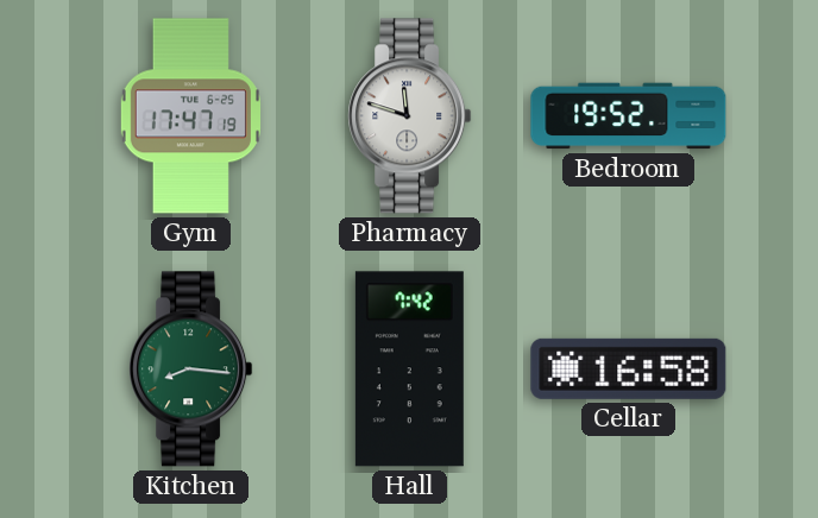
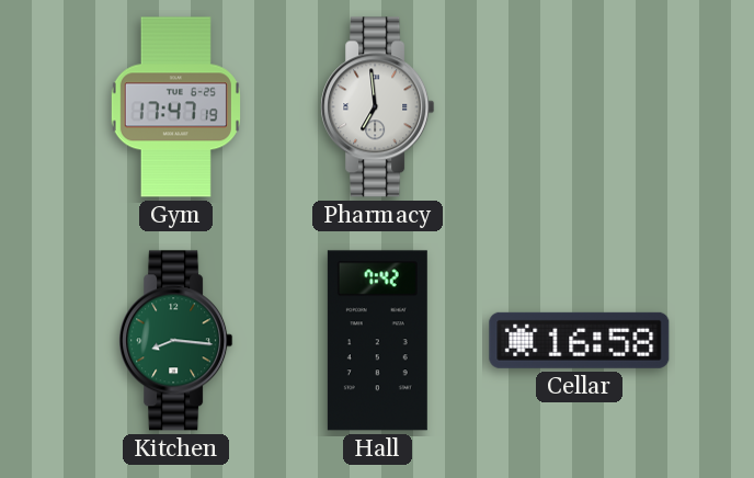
Pharmacy: 11:48 -> 6:59 (378, 107)
Bedroom: 19:52 -> none (629, 116)
